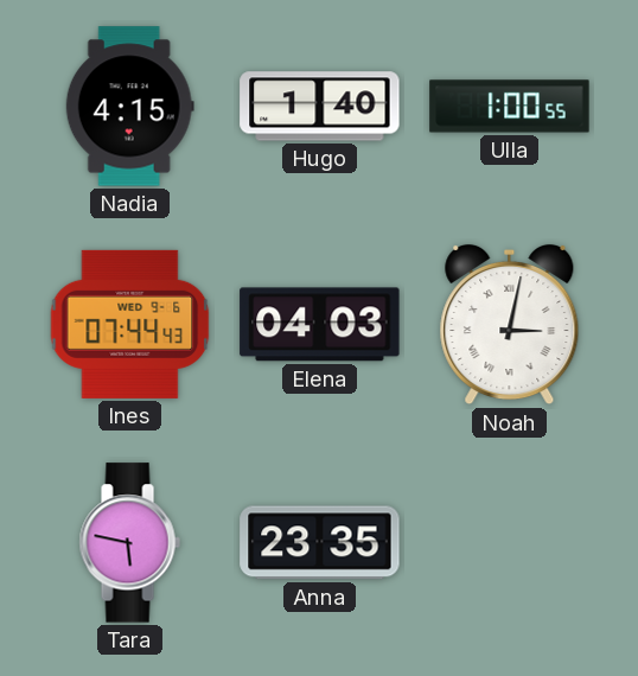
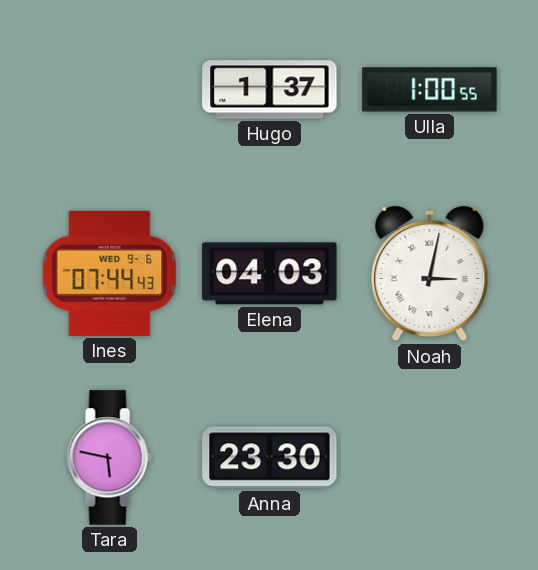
Nadia: 4:15 -> none (129, 107)
Hugo: 1:40 -> 1:37 (270, 90)
Anna: 23:35 -> 23:30 (270, 458)
